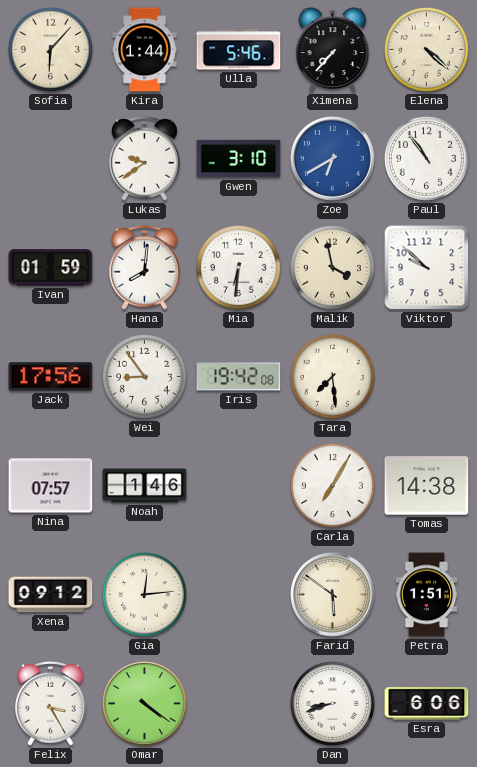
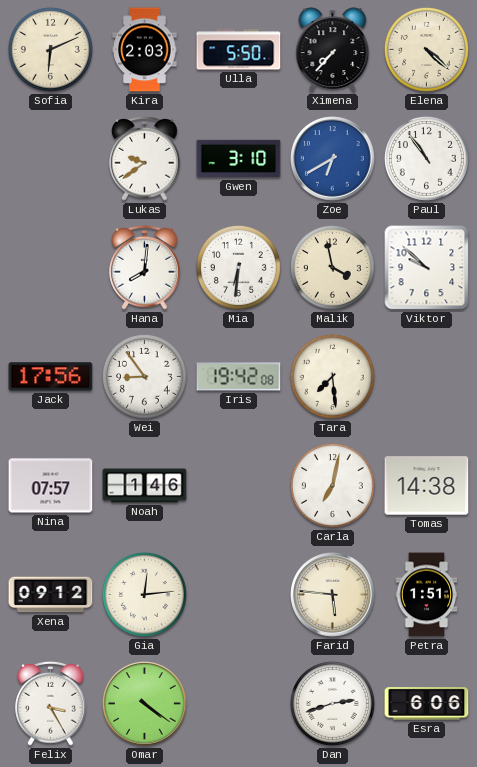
Sofia: 6:07 -> 6:11 (50, 49)
Kira: 1:44 -> 2:03 (145, 50)
Ulla: 5:46 -> 5:50 (239, 50)
Ivan: 01:59 -> none (51, 268)
Carla: 7:05 -> 7:02 (332, 485)
Farid: 5:51 -> 5:46 (333, 595)
Dan: 8:42 -> 2:42 (332, 703)
